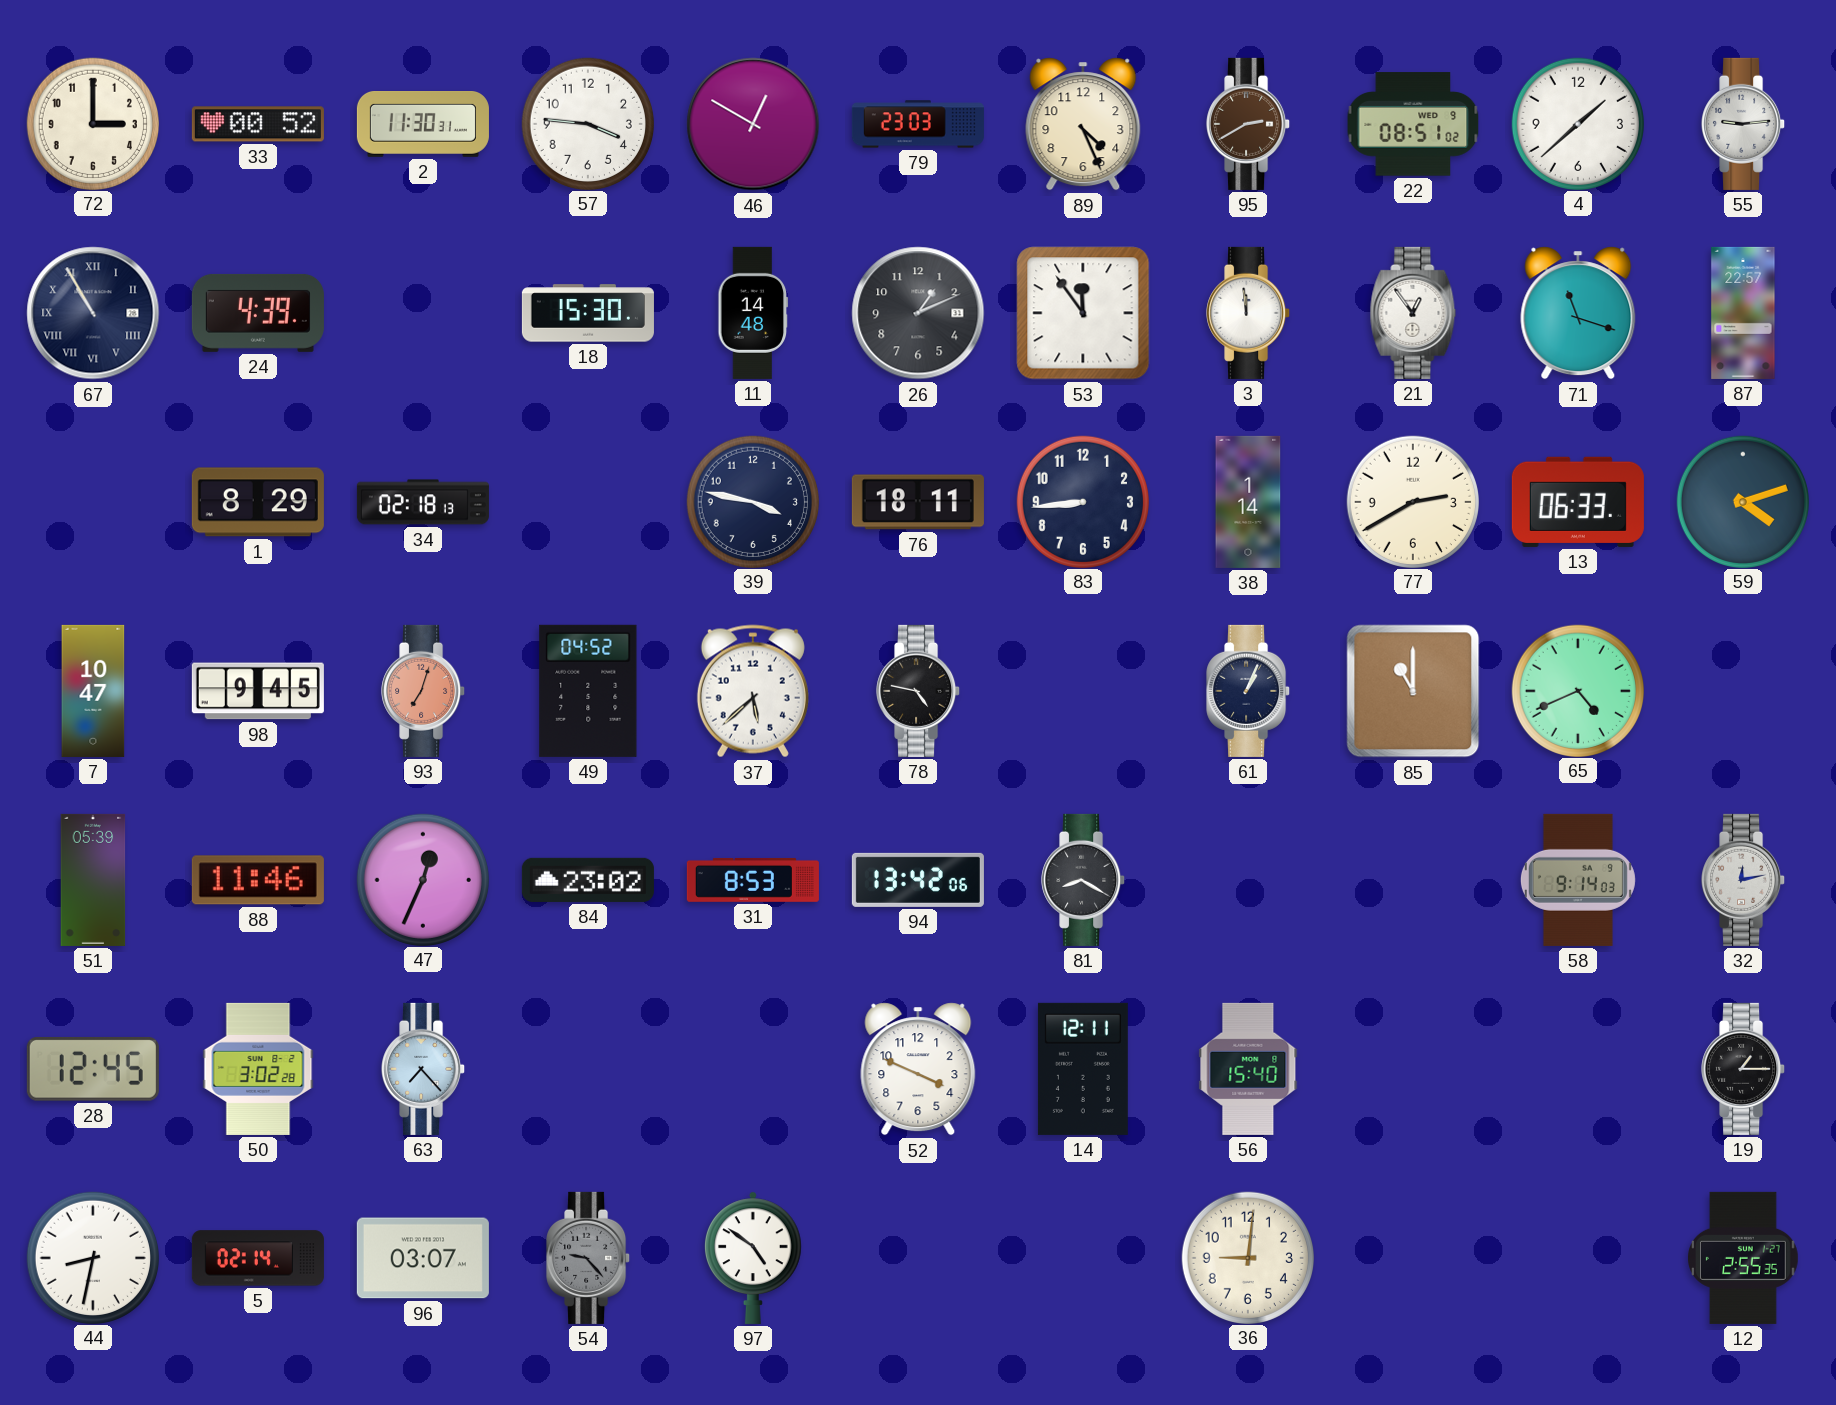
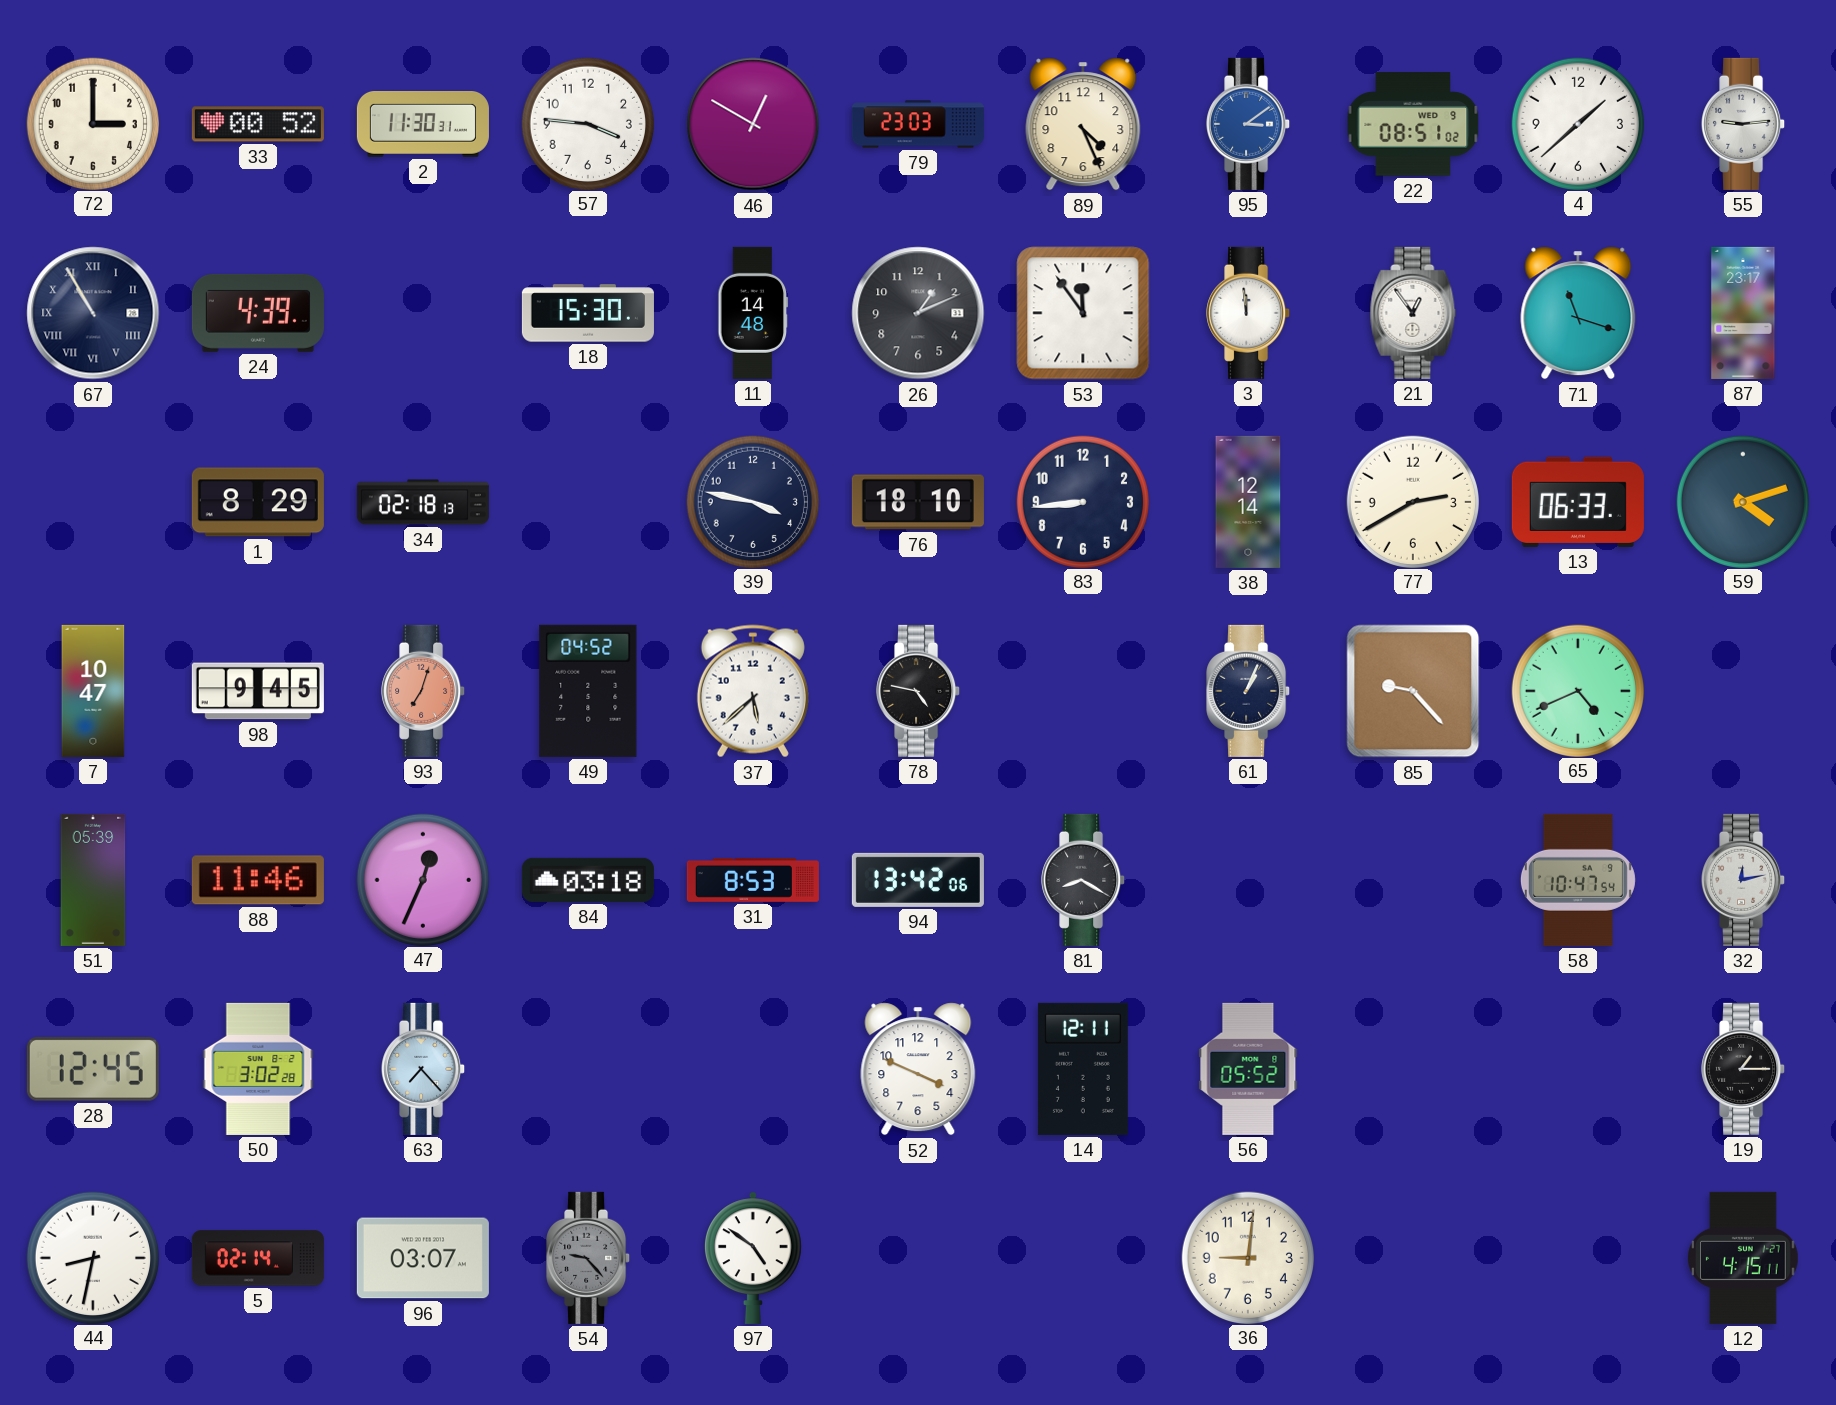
95: 2:40 -> 3:09 (1249, 124)
95 dial: brown -> blue (1249, 124)
87: 22:57 -> 23:17 (1743, 313)
76: 18:11 -> 18:10 (918, 502)
38: 1:14 -> 12:14 (1248, 502)
85: 11:00 -> 9:23 (1413, 691)
84: 23:02 -> 03:18 (588, 880)
58: 9:14 -> 10:47 (1578, 880)
56: 15:40 -> 05:52 (1248, 1069)
12: 2:55 -> 4:15 (1744, 1258)
